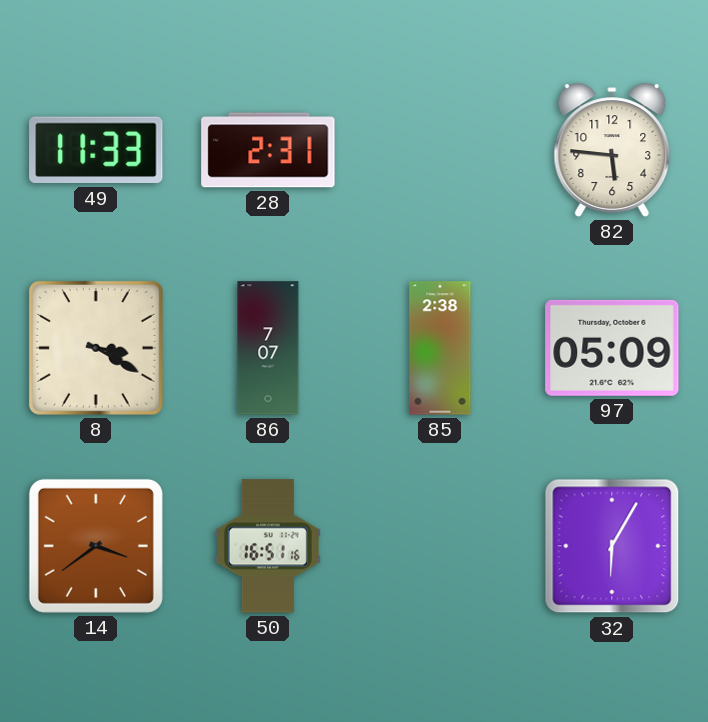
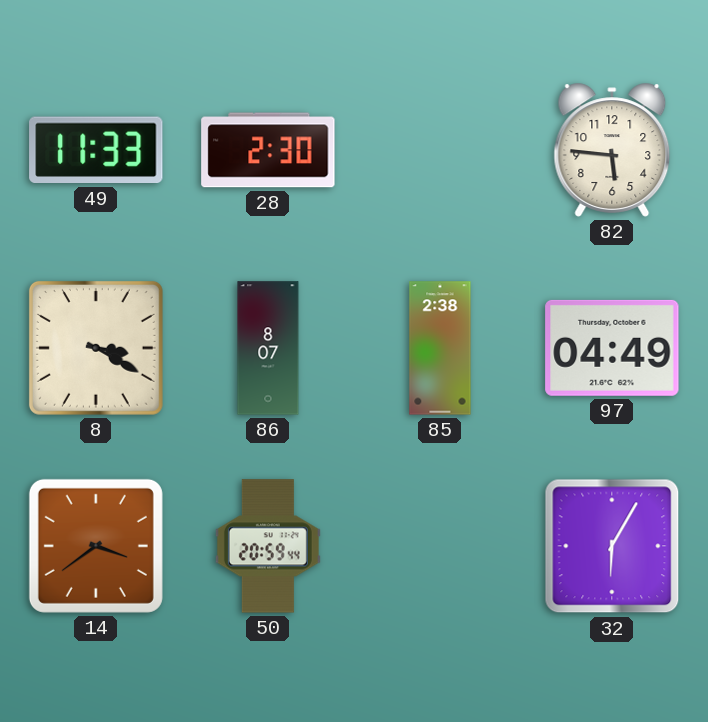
28: 2:31 -> 2:30 (268, 150)
86: 7:07 -> 8:07 (268, 348)
97: 05:09 -> 04:49 (612, 348)
50: 16:51 -> 20:59 (268, 546)
